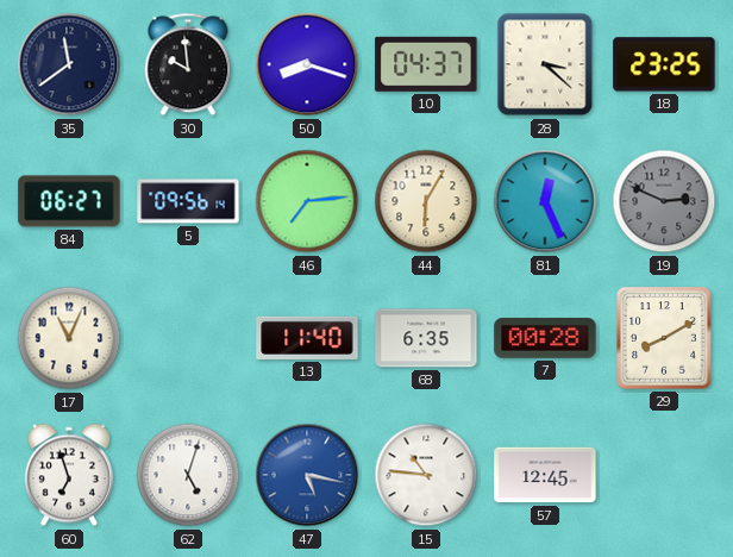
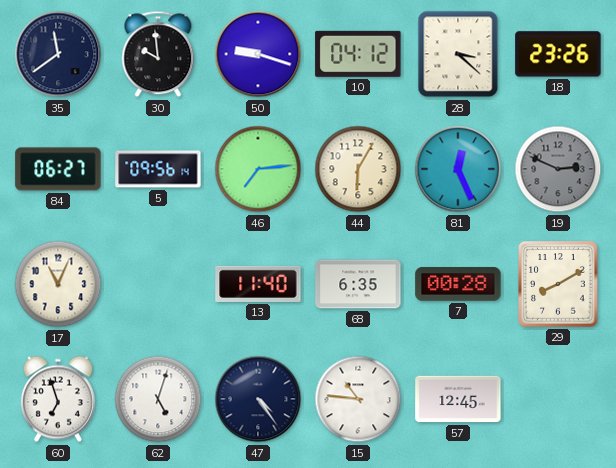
50: 8:18 -> 9:18 (258, 54)
10: 04:37 -> 04:12 (358, 54)
18: 23:25 -> 23:26 (558, 54)
47: 5:17 -> 4:24 (258, 399)
47 dial: blue -> navy (258, 399)
